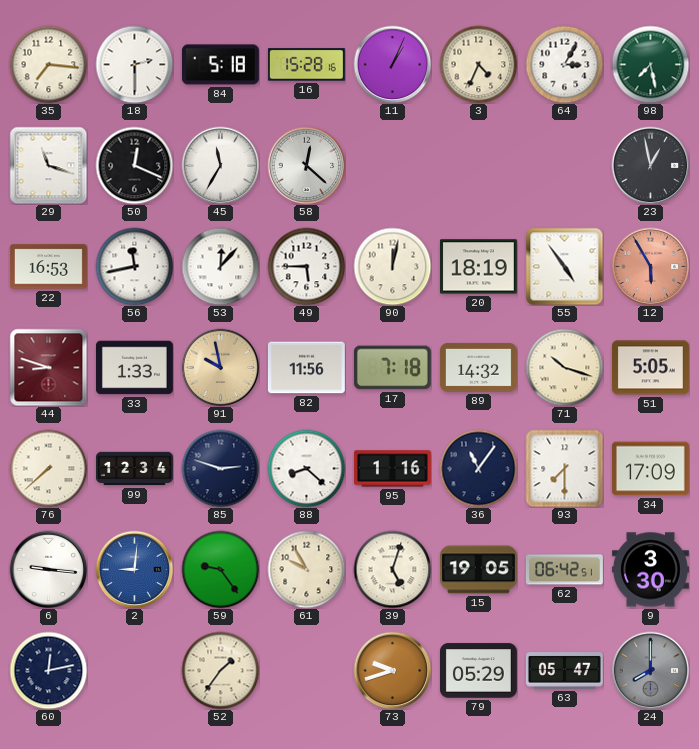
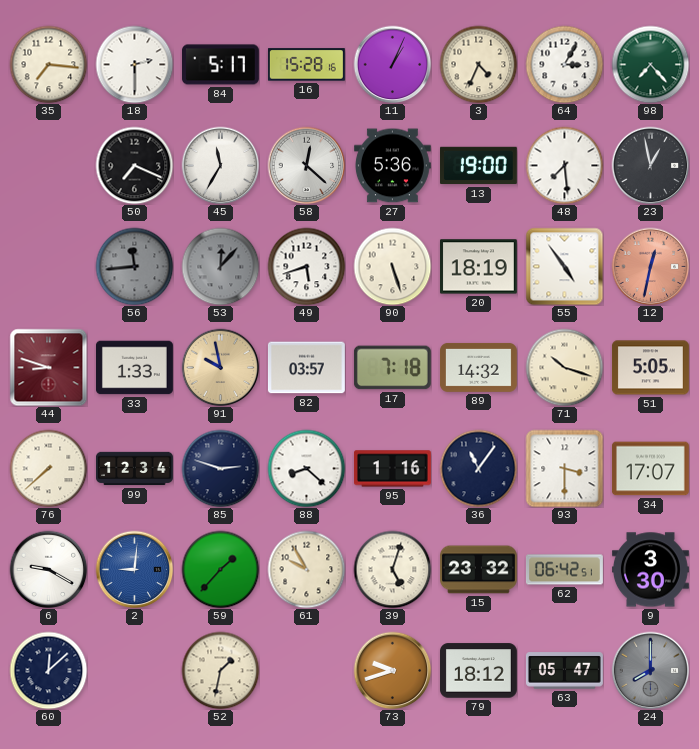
84: 5:18 -> 5:17 (220, 65)
98: 7:28 -> 7:23 (650, 64)
29: 11:18 -> none (48, 165)
50: 12:19 -> 7:19 (134, 165)
27: none -> 5:36 (392, 166)
13: none -> 19:00 (478, 166)
48: none -> 7:29 (564, 165)
22: 16:53 -> none (48, 267)
56: 11:43 -> 11:44 (134, 266)
56 dial: white -> grey (134, 266)
53 dial: white -> grey (220, 266)
49: 5:45 -> 5:42 (306, 266)
90: 12:02 -> 5:27 (392, 266)
12: 5:55 -> 12:32 (650, 266)
82: 11:56 -> 03:57 (306, 368)
93: 7:30 -> 3:30 (564, 468)
34: 17:09 -> 17:07 (650, 469)
6: 9:16 -> 9:20 (48, 569)
59: 9:24 -> 1:37 (220, 569)
15: 19:05 -> 23:32 (478, 570)
60: 12:13 -> 12:08 (48, 670)
52: 1:36 -> 1:32 (220, 670)
79: 05:29 -> 18:12 (478, 671)
